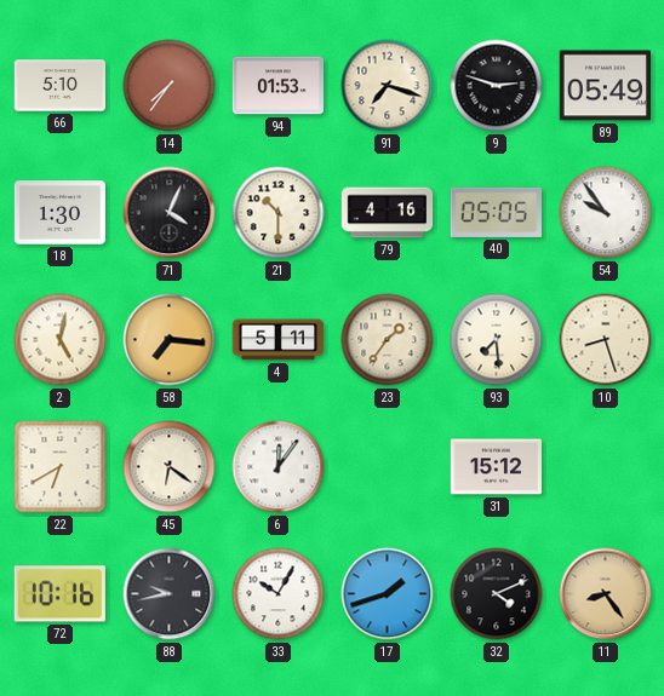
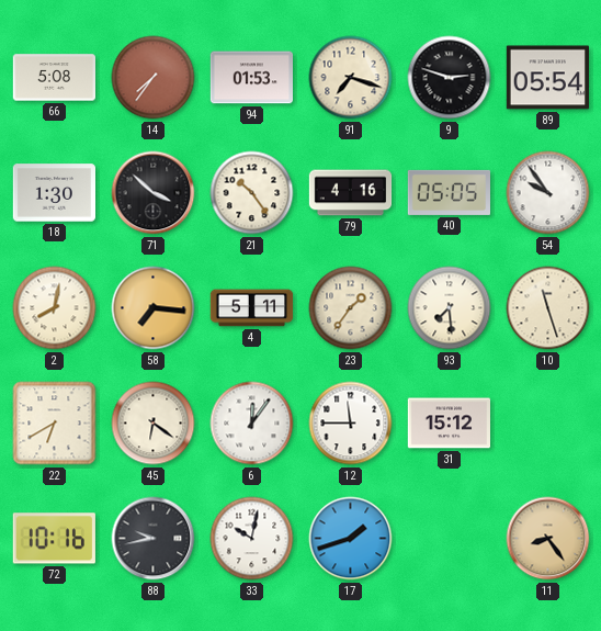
66: 5:10 -> 5:08 (54, 78)
89: 05:49 -> 05:54 (547, 78)
71: 4:04 -> 3:52 (154, 193)
21: 10:30 -> 10:24 (252, 193)
2: 5:02 -> 8:02 (55, 308)
10: 8:27 -> 11:27 (548, 308)
12: none -> 11:45 (351, 424)
33: 10:05 -> 10:02 (252, 539)
32: 4:11 -> none (497, 594)
